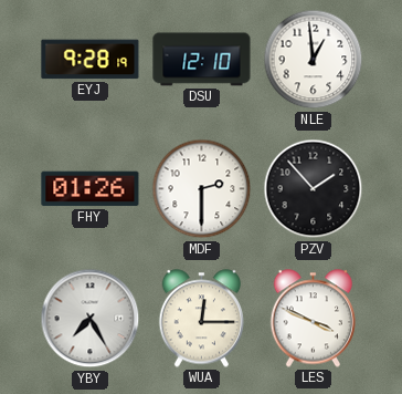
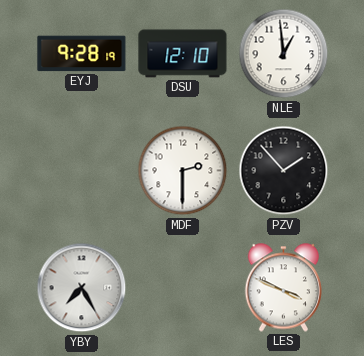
FHY: 01:26 -> none (91, 189)
WUA: 12:15 -> none (202, 319)
